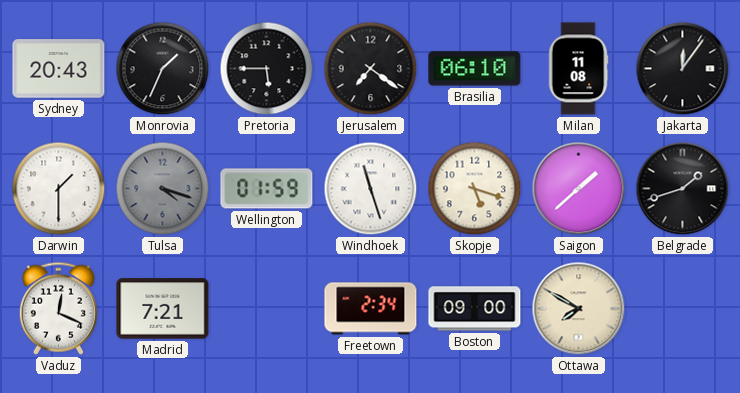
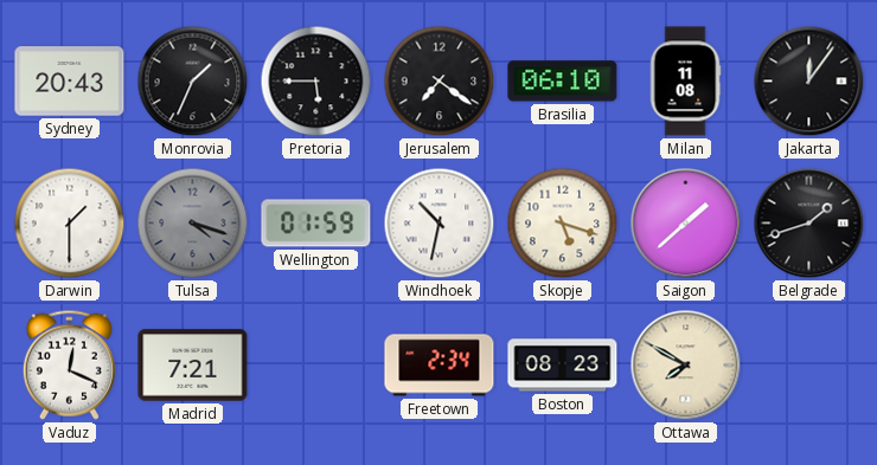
Windhoek: 11:27 -> 10:32 (440, 224)
Boston: 09:00 -> 08:23 (563, 366)
